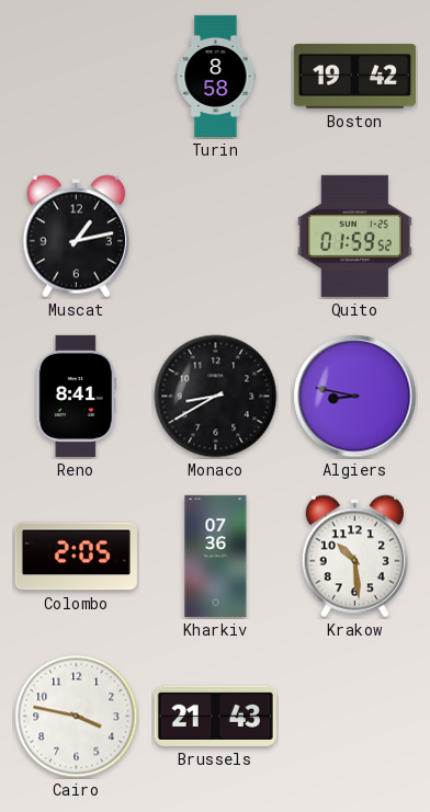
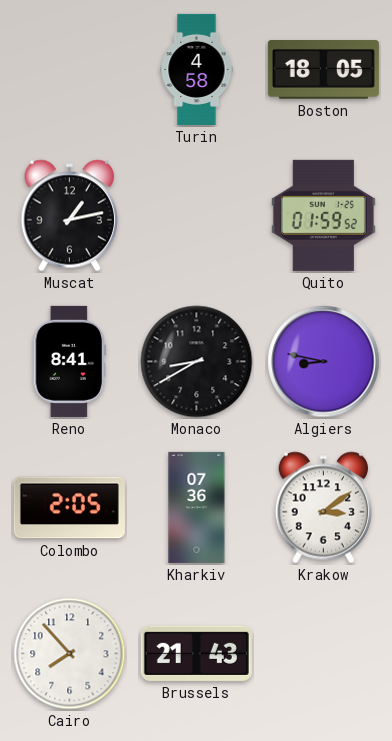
Turin: 8:58 -> 4:58 (197, 69)
Boston: 19:42 -> 18:05 (323, 69)
Krakow: 10:29 -> 3:09 (323, 508)
Cairo: 3:47 -> 7:53 (70, 654)
